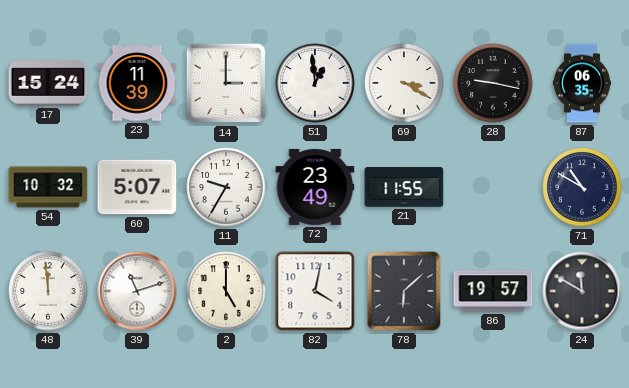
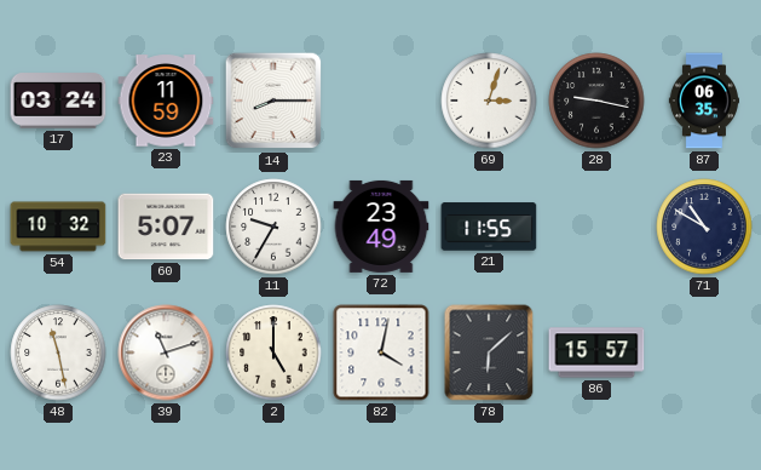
17: 15:24 -> 03:24 (58, 101)
23: 11:39 -> 11:59 (166, 101)
14: 3:00 -> 8:15 (273, 101)
51: 12:59 -> none (315, 83)
69: 3:20 -> 3:03 (489, 101)
48: 11:59 -> 11:28 (58, 352)
86: 19:57 -> 15:57 (596, 352)
24: 11:50 -> none (582, 291)
